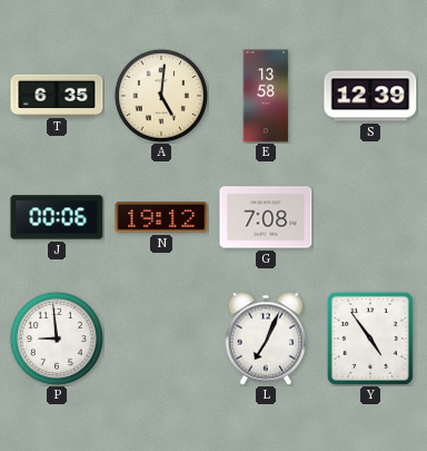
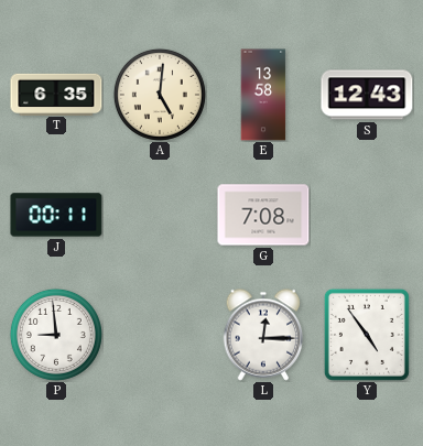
S: 12:39 -> 12:43 (367, 95)
J: 00:06 -> 00:11 (56, 215)
N: 19:12 -> none (161, 217)
L: 7:04 -> 12:15 (263, 335)
